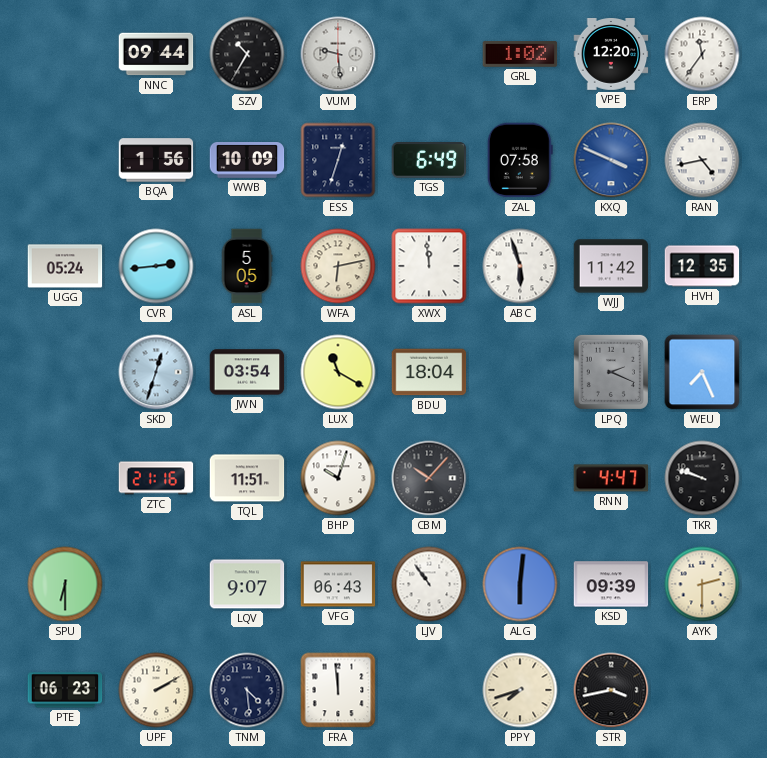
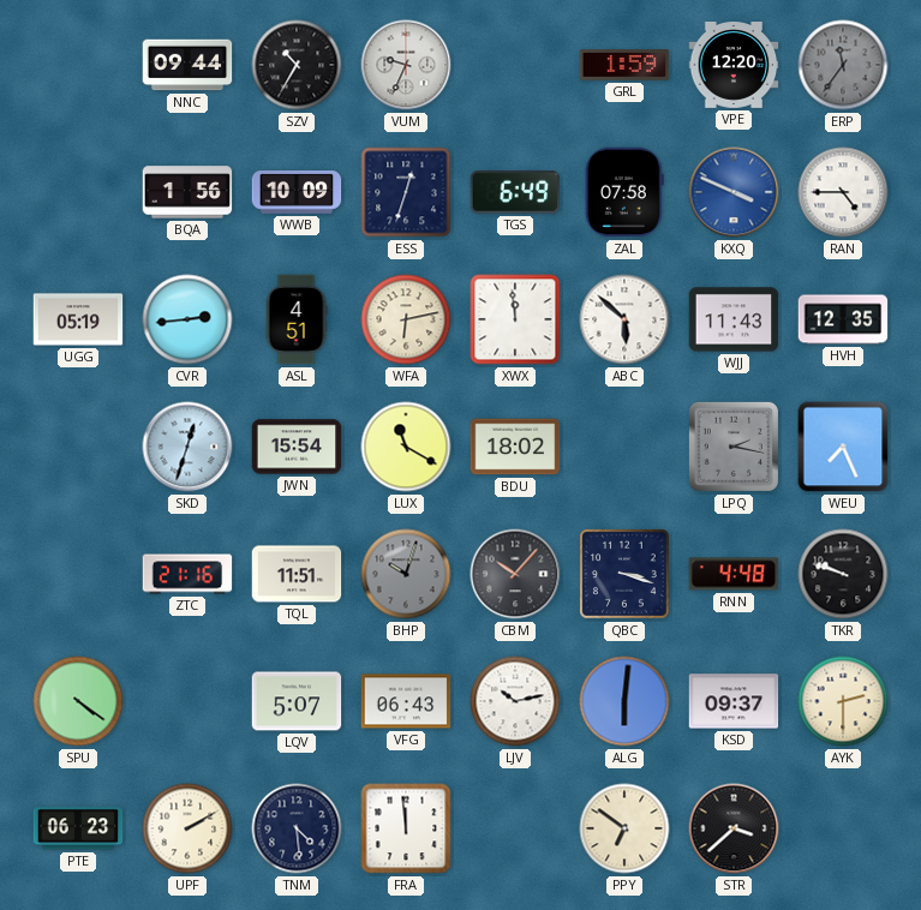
VUM: 9:29 -> 9:34 (406, 65)
GRL: 1:02 -> 1:59 (624, 65)
ERP dial: white -> grey (843, 65)
RAN: 4:43 -> 4:45 (843, 192)
UGG: 05:24 -> 05:19 (78, 319)
ASL: 5:05 -> 4:51 (297, 319)
ABC: 5:57 -> 5:52 (624, 319)
WJJ: 11:42 -> 11:43 (734, 319)
JWN: 03:54 -> 15:54 (297, 447)
BDU: 18:04 -> 18:02 (515, 447)
LPQ: 2:19 -> 2:17 (734, 447)
BHP dial: white -> grey (406, 574)
QBC: none -> 3:18 (626, 575)
RNN: 4:47 -> 4:48 (734, 574)
SPU: 6:30 -> 4:21 (78, 701)
LQV: 9:07 -> 5:07 (297, 701)
LJV: 10:54 -> 10:13 (515, 701)
KSD: 09:39 -> 09:37 (734, 701)
PPY: 7:42 -> 6:51 (624, 828)
STR: 3:43 -> 3:38 (734, 828)
